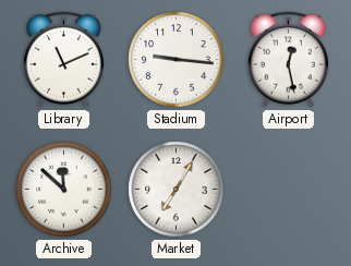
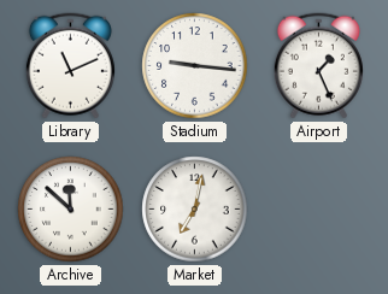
Airport: 12:28 -> 1:26 (318, 66)
Market: 7:05 -> 7:02 (195, 210)
